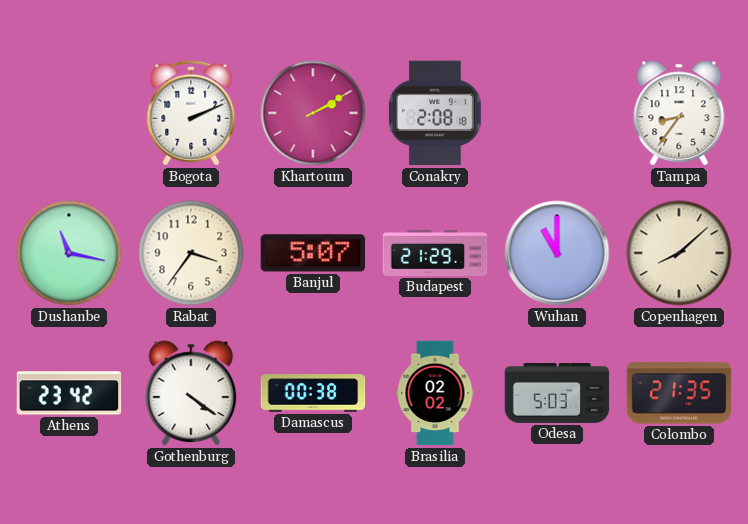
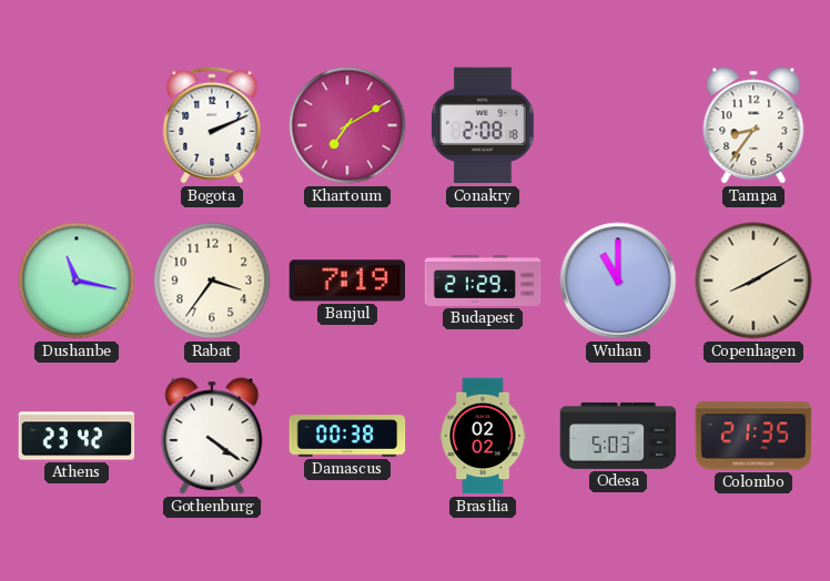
Khartoum: 2:10 -> 7:10 (347, 125)
Banjul: 5:07 -> 7:19 (347, 281)
Copenhagen: 8:08 -> 8:10 (753, 281)
